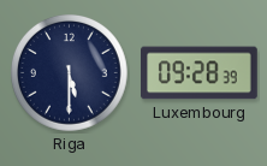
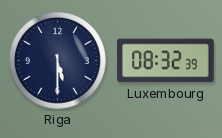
Luxembourg: 09:28 -> 08:32 (166, 61)
